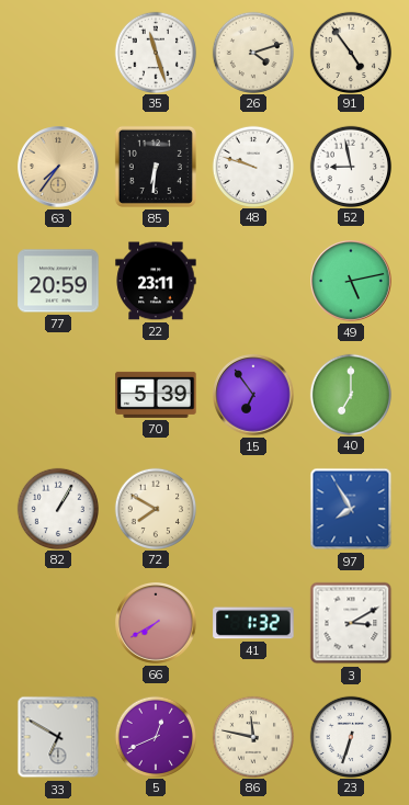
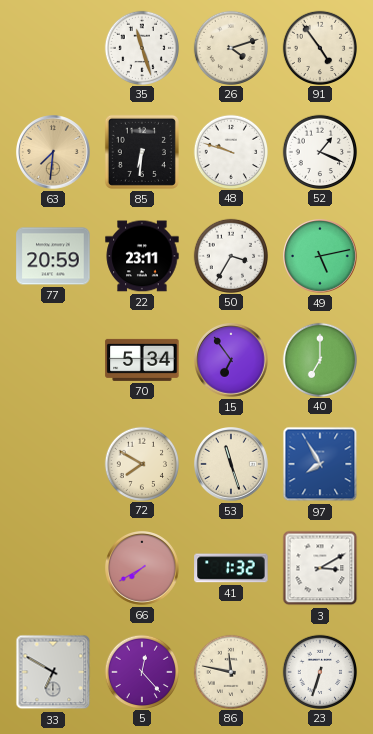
63: 7:36 -> 7:31 (54, 153)
52: 8:58 -> 1:19 (319, 151)
50: none -> 3:35 (230, 255)
70: 5:39 -> 5:34 (142, 360)
82: 1:05 -> none (57, 508)
53: none -> 11:27 (232, 465)
5: 12:41 -> 12:23 (141, 671)
